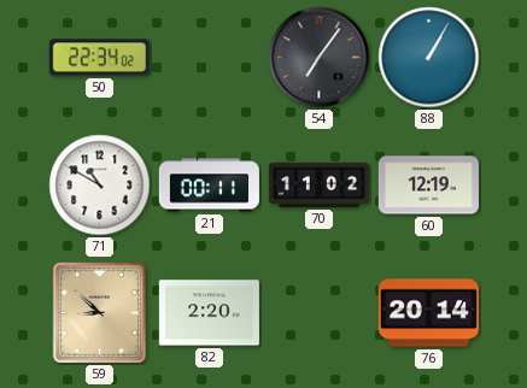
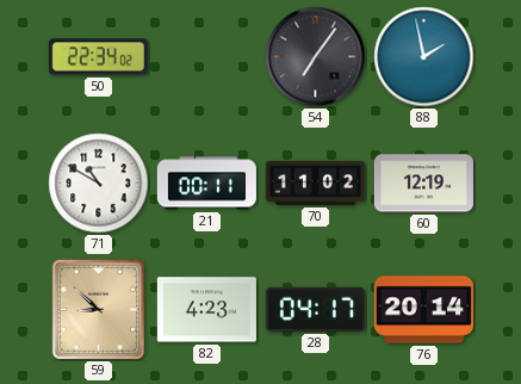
88: 1:05 -> 1:58 (424, 57)
82: 2:20 -> 4:23 (206, 310)
28: none -> 04:17 (315, 309)
